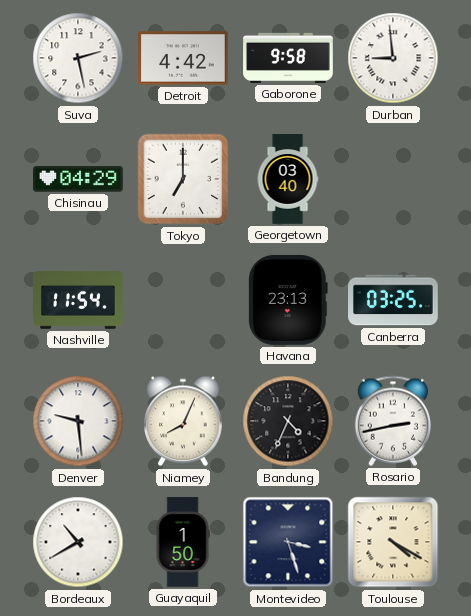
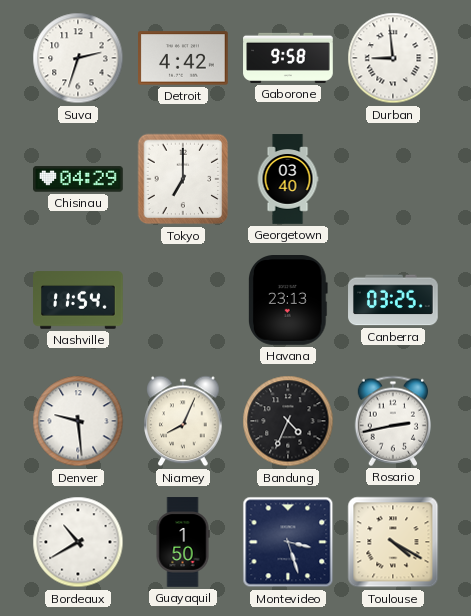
Suva: 2:28 -> 2:33 (78, 58)
